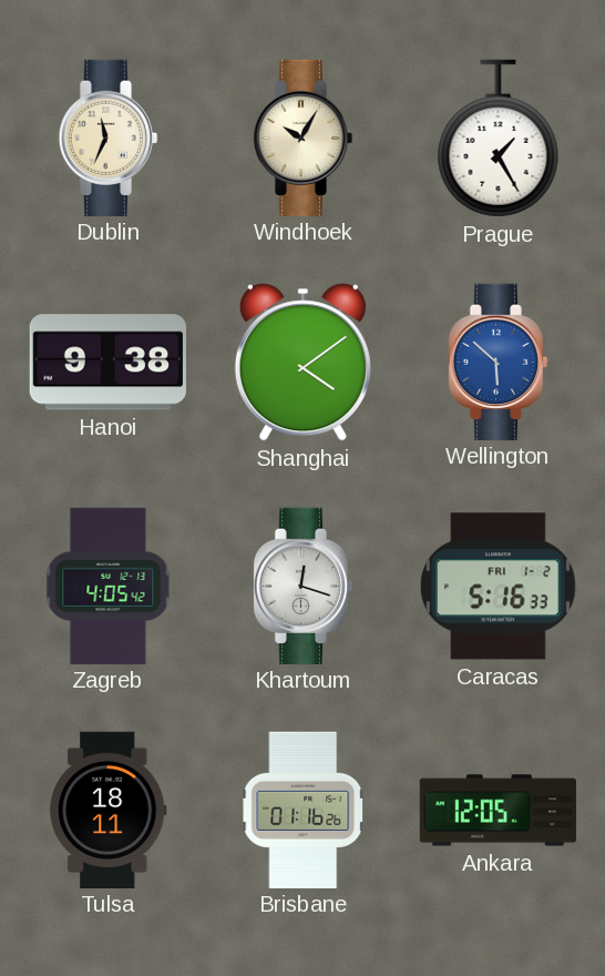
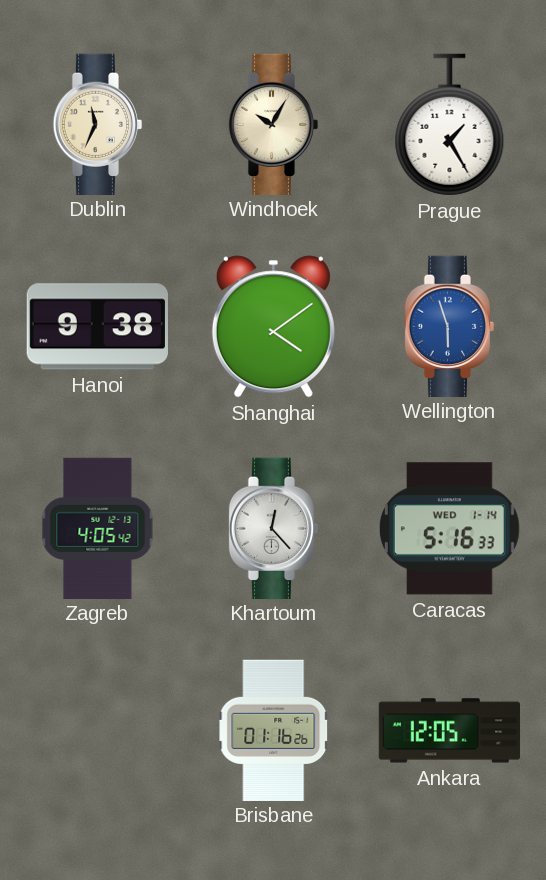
Wellington: 5:52 -> 5:57 (450, 326)
Khartoum: 12:18 -> 12:23 (274, 528)
Caracas date: FRI 1-2 -> WED 1-14 (449, 529)
Tulsa: 18:11 -> none (109, 810)
